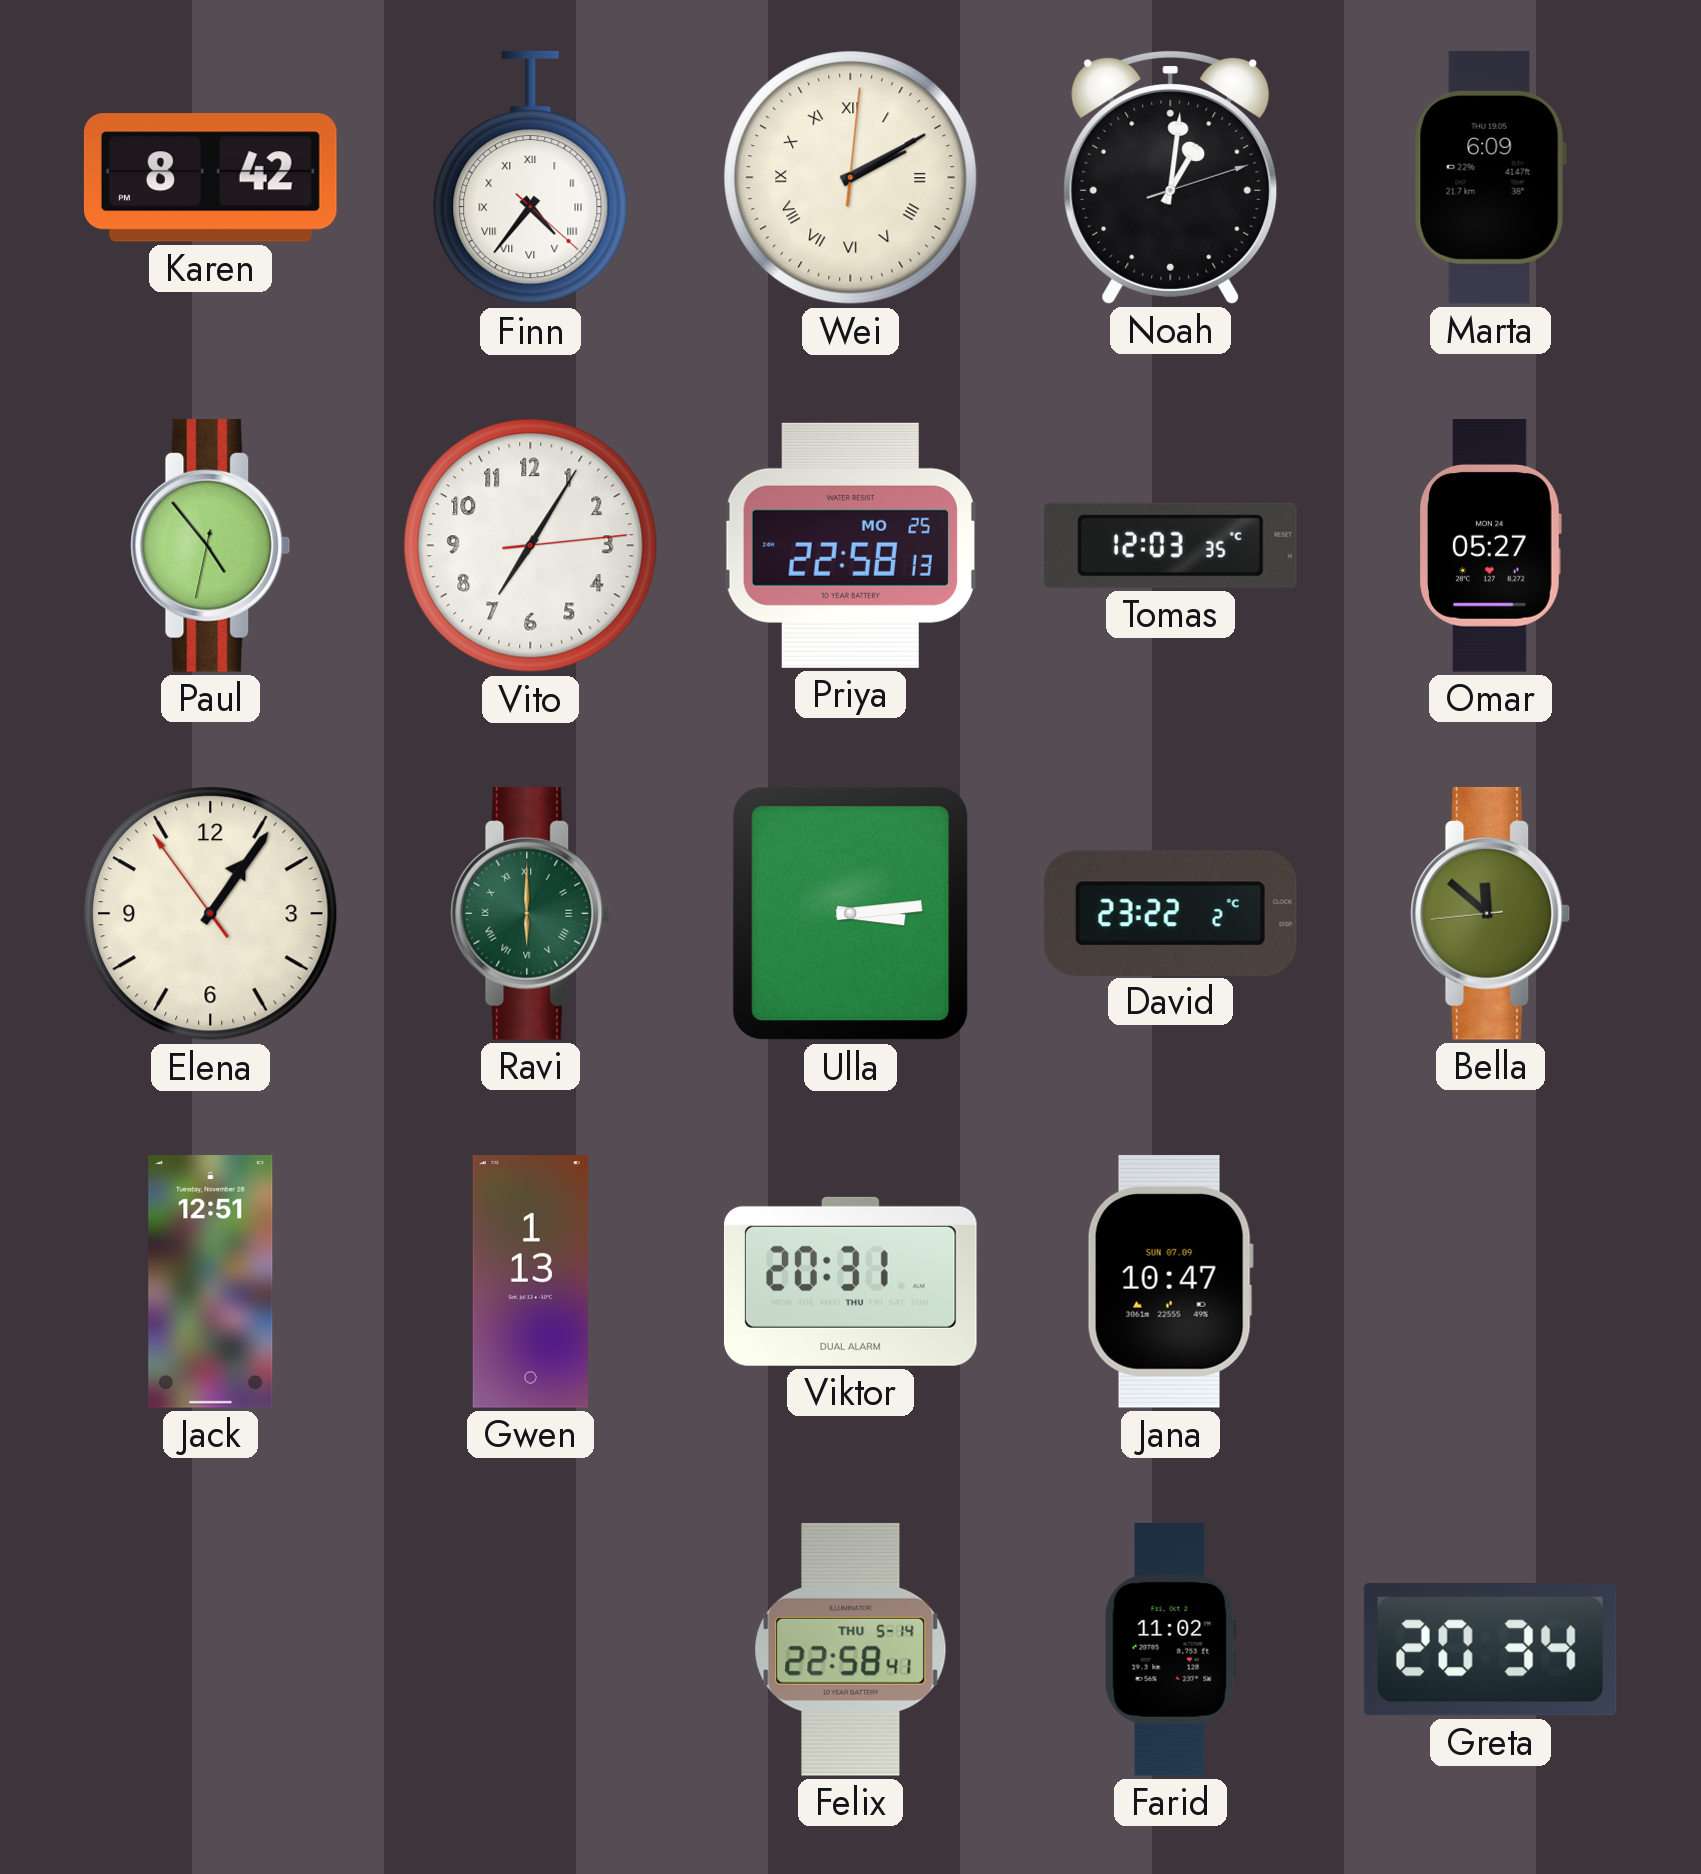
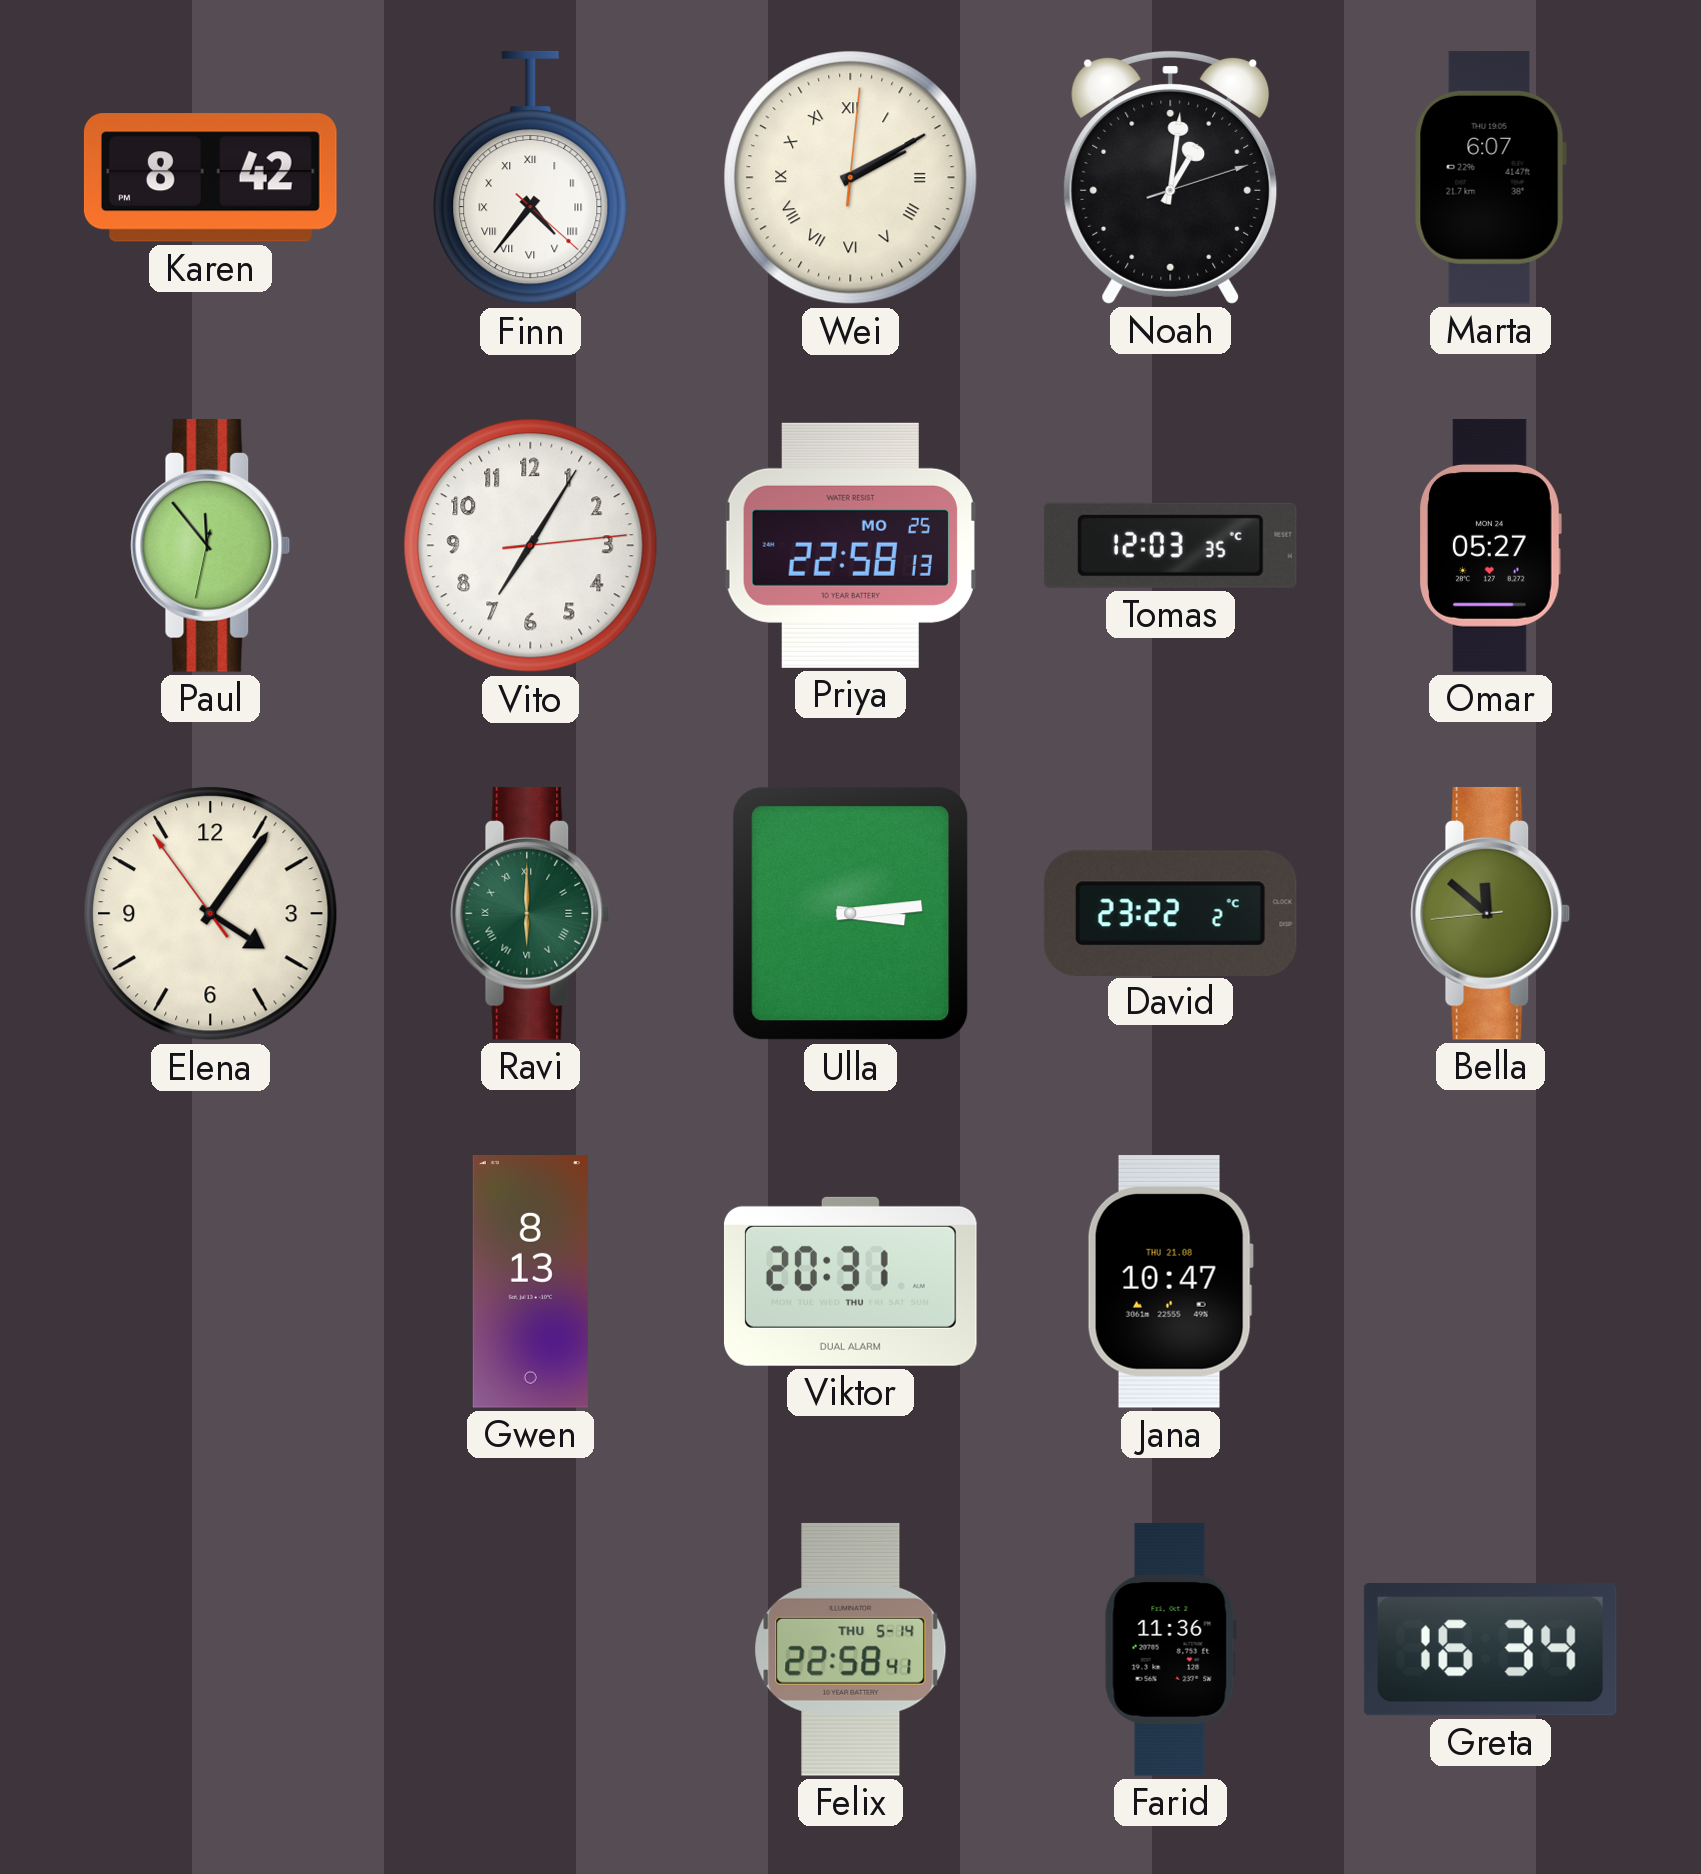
Marta: 6:09 -> 6:07 (1490, 177)
Paul: 4:53 -> 11:53 (211, 545)
Elena: 1:05 -> 4:05 (211, 914)
Jack: 12:51 -> none (211, 1282)
Gwen: 1:13 -> 8:13 (530, 1282)
Jana date: SUN 07.09 -> THU 21.08 (1170, 1281)
Farid: 11:02 -> 11:36 (1170, 1650)
Greta: 20:34 -> 16:34 (1490, 1650)
